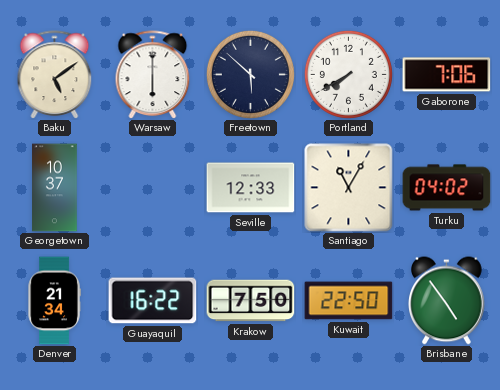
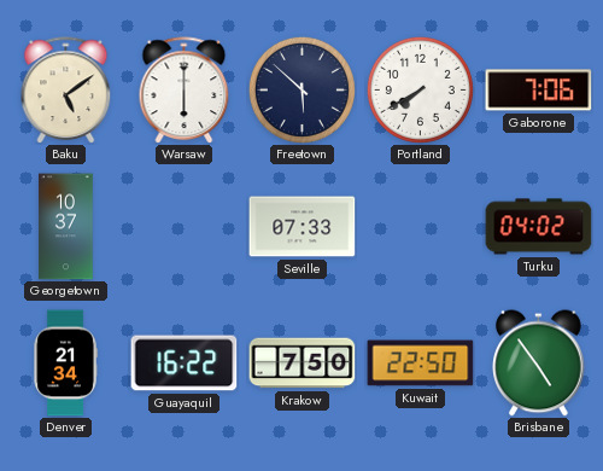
Seville: 12:33 -> 07:33 (303, 227)
Santiago: 11:05 -> none (349, 188)
